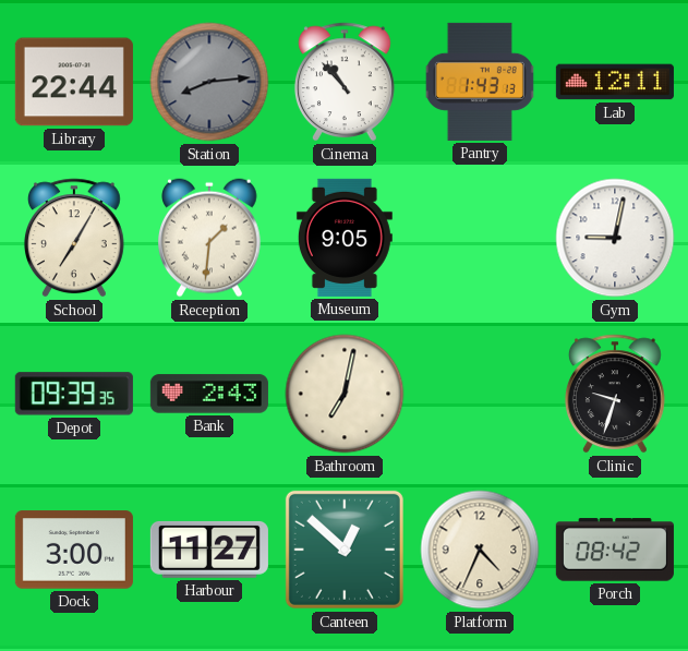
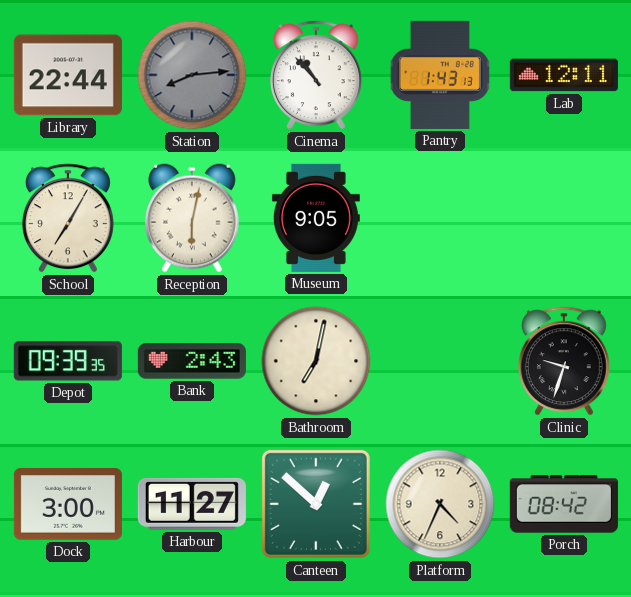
Reception: 1:31 -> 6:02 (193, 218)
Gym: 9:02 -> none (615, 238)
